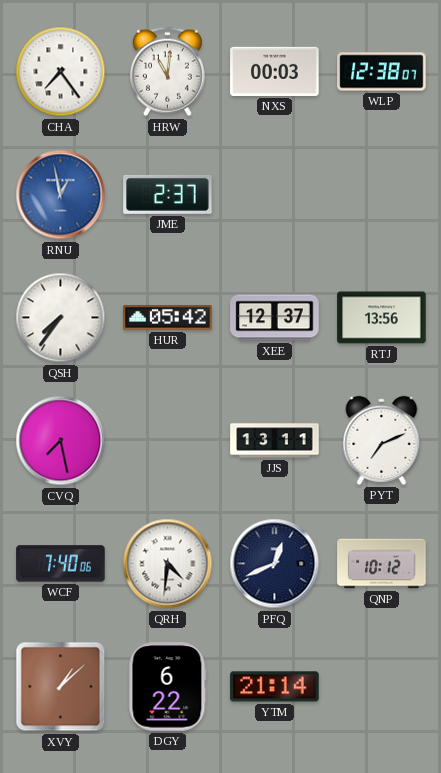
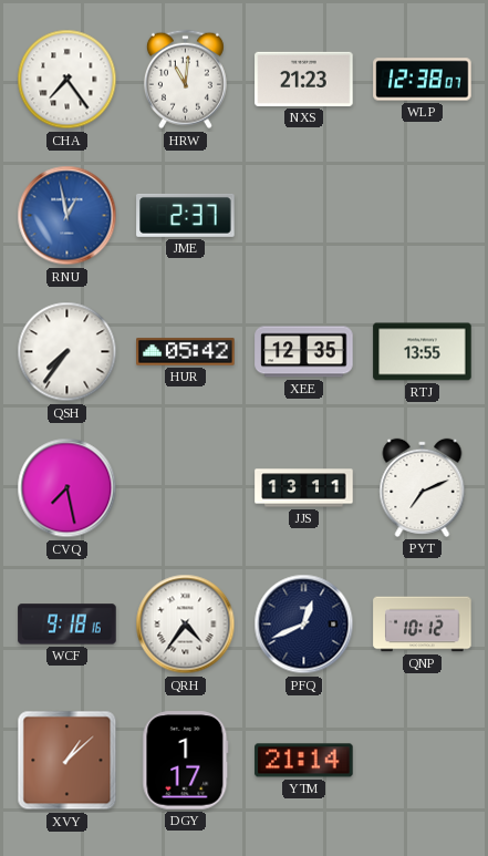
NXS: 00:03 -> 21:23 (304, 79)
XEE: 12:37 -> 12:35 (304, 352)
RTJ: 13:56 -> 13:55 (423, 352)
WCF: 7:40 -> 9:18 (68, 625)
QRH: 4:31 -> 4:36 (186, 625)
DGY: 6:22 -> 1:17 (186, 761)
